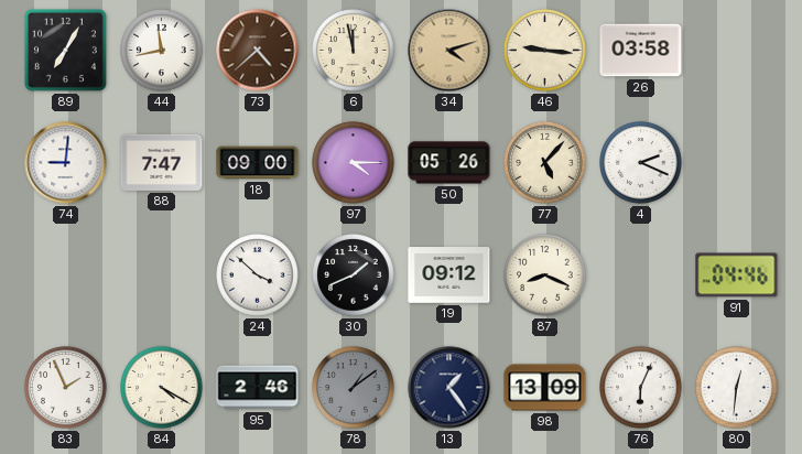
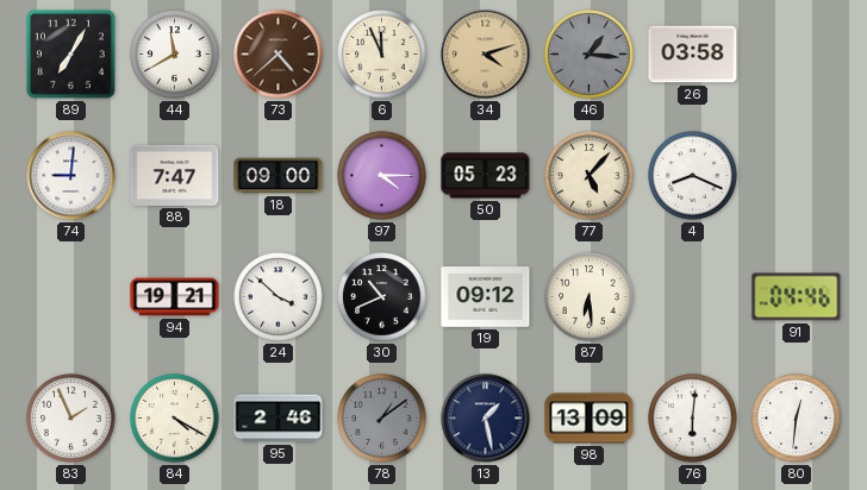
44: 11:43 -> 11:40 (175, 55)
6: 11:58 -> 11:56 (382, 55)
46: 9:16 -> 1:16 (590, 55)
46 dial: cream -> grey (590, 55)
50: 05:26 -> 05:23 (486, 176)
4: 2:19 -> 8:19 (693, 176)
94: none -> 19:21 (175, 297)
30: 1:41 -> 10:41 (382, 297)
87: 8:19 -> 6:29 (590, 297)
13: 1:24 -> 1:28 (486, 419)
76: 6:04 -> 6:01 (693, 419)
